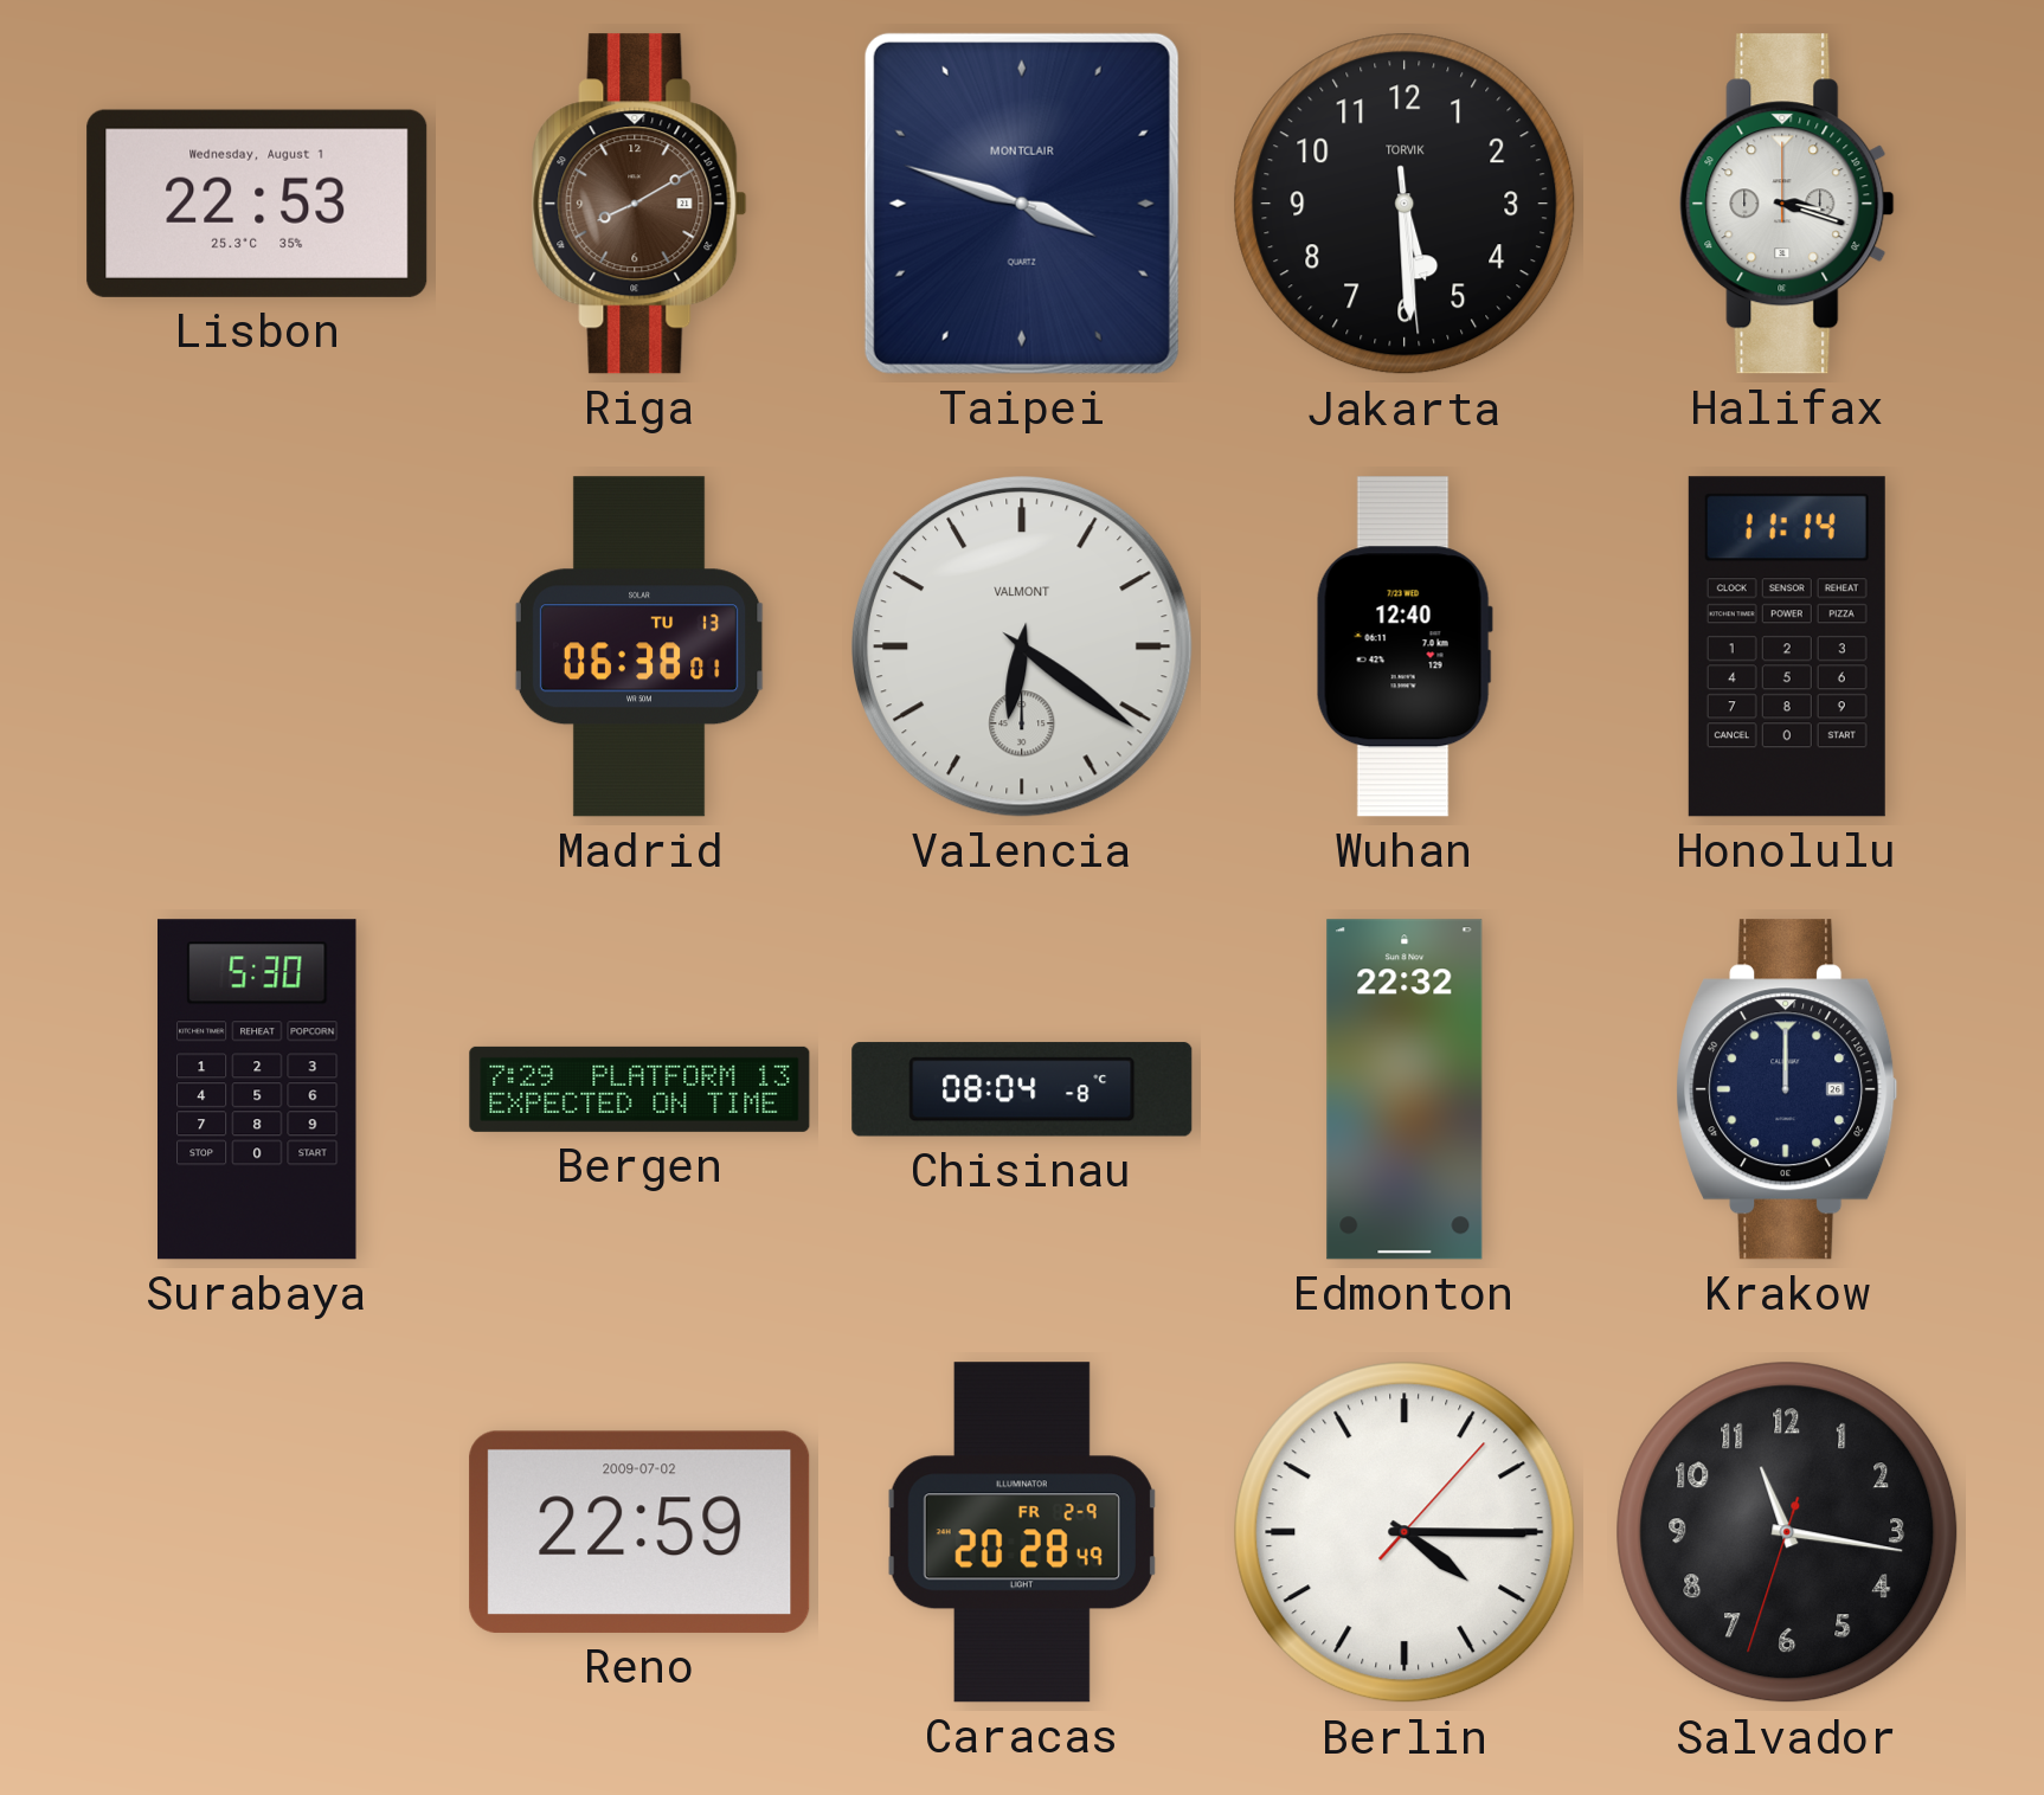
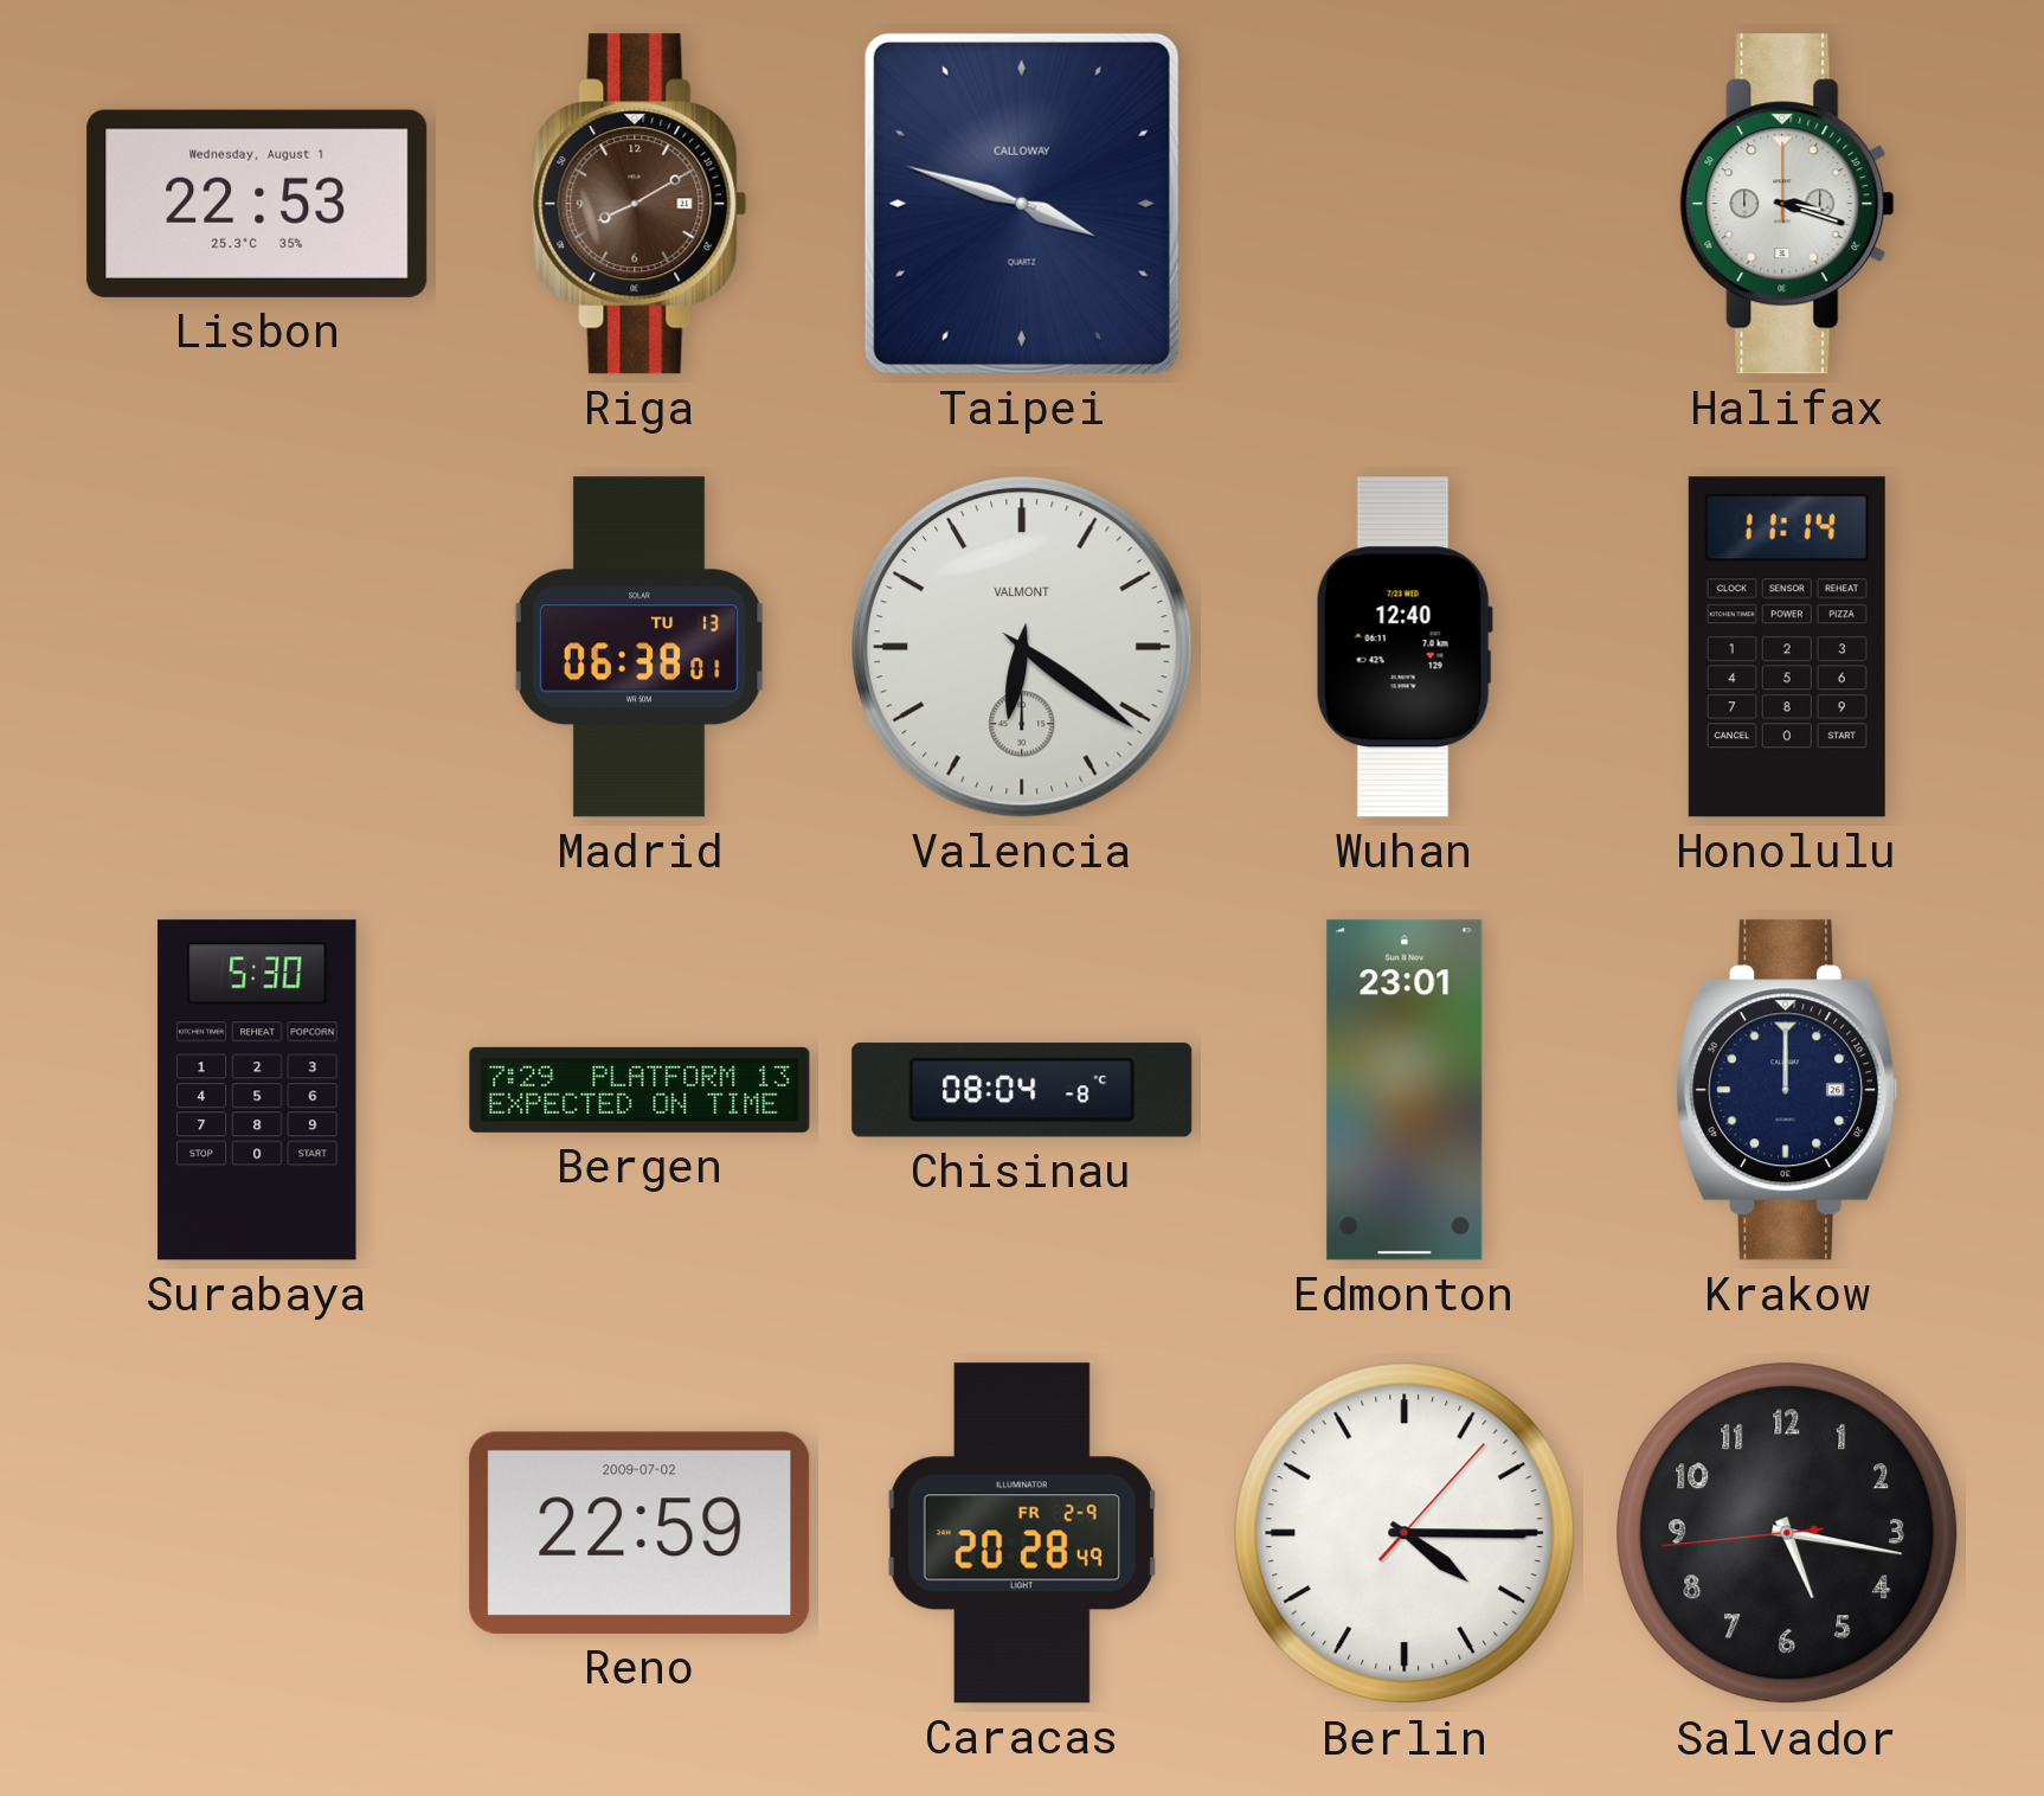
Taipei brand: MONTCLAIR -> CALLOWAY (1022, 204)
Jakarta: 5:29 -> none (1405, 204)
Edmonton: 22:32 -> 23:01 (1405, 1090)
Salvador: 11:16 -> 5:16 (1787, 1533)
